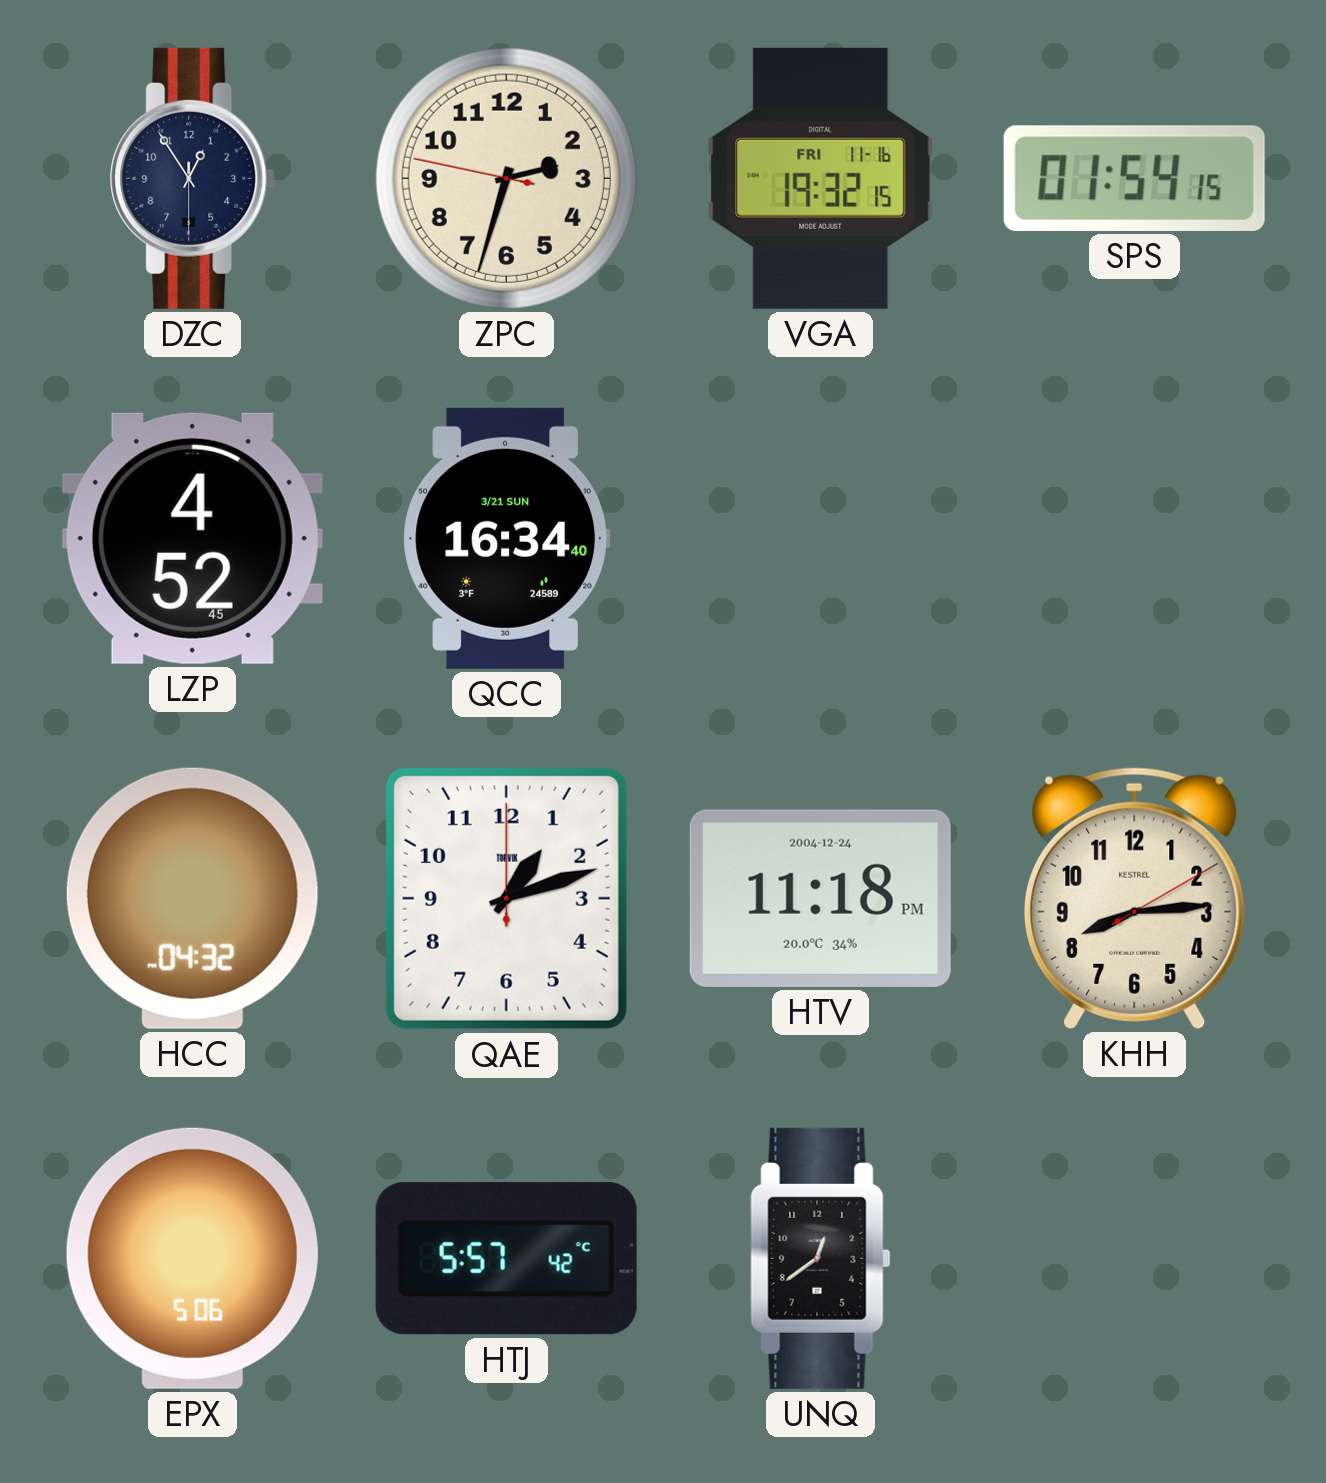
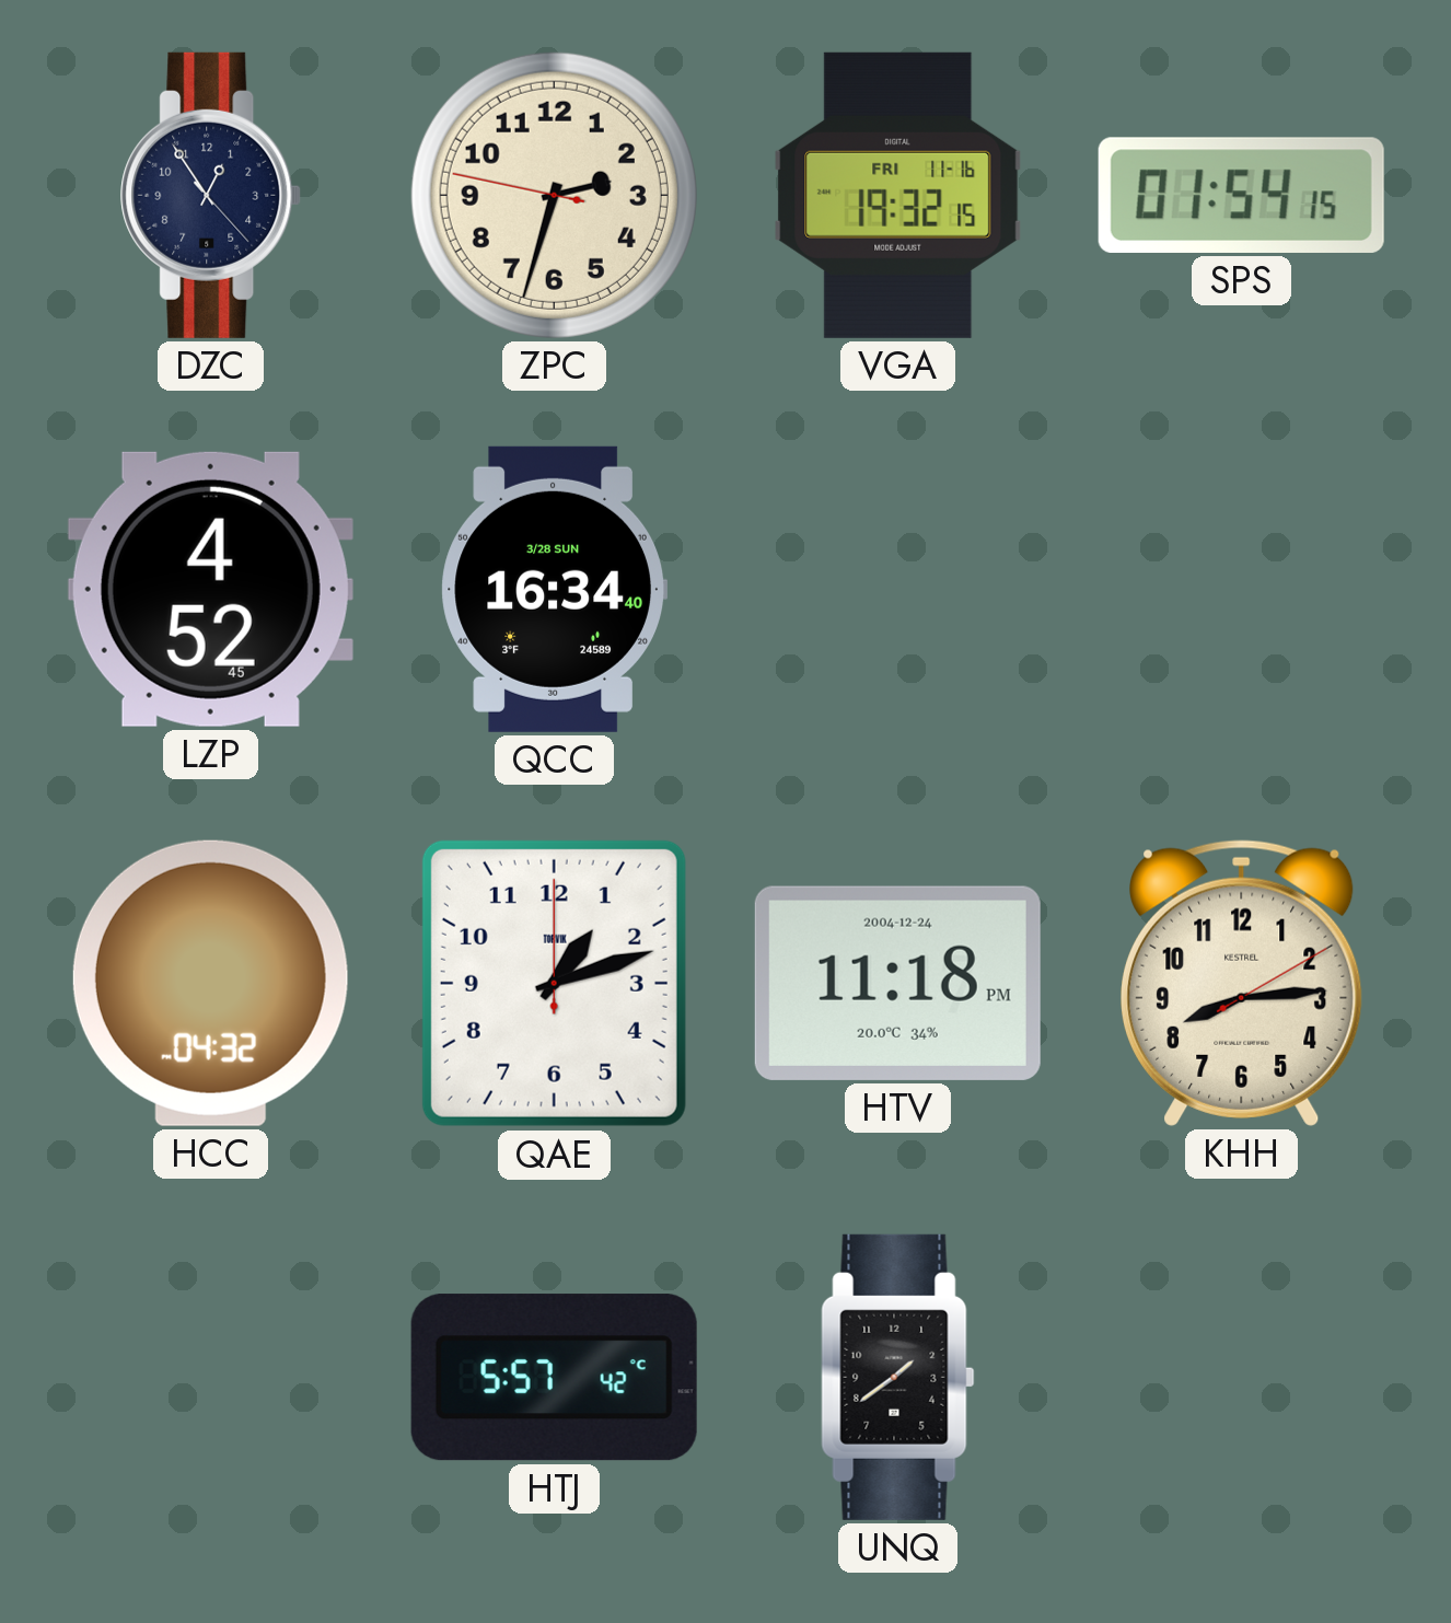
DZC: 12:54:30 -> 12:54:23 (211, 195)
QCC date: 3/21 SUN -> 3/28 SUN (554, 589)
EPX: 5:06 -> none (192, 1258)
UNQ: 12:39 -> 1:39 (898, 1377)
